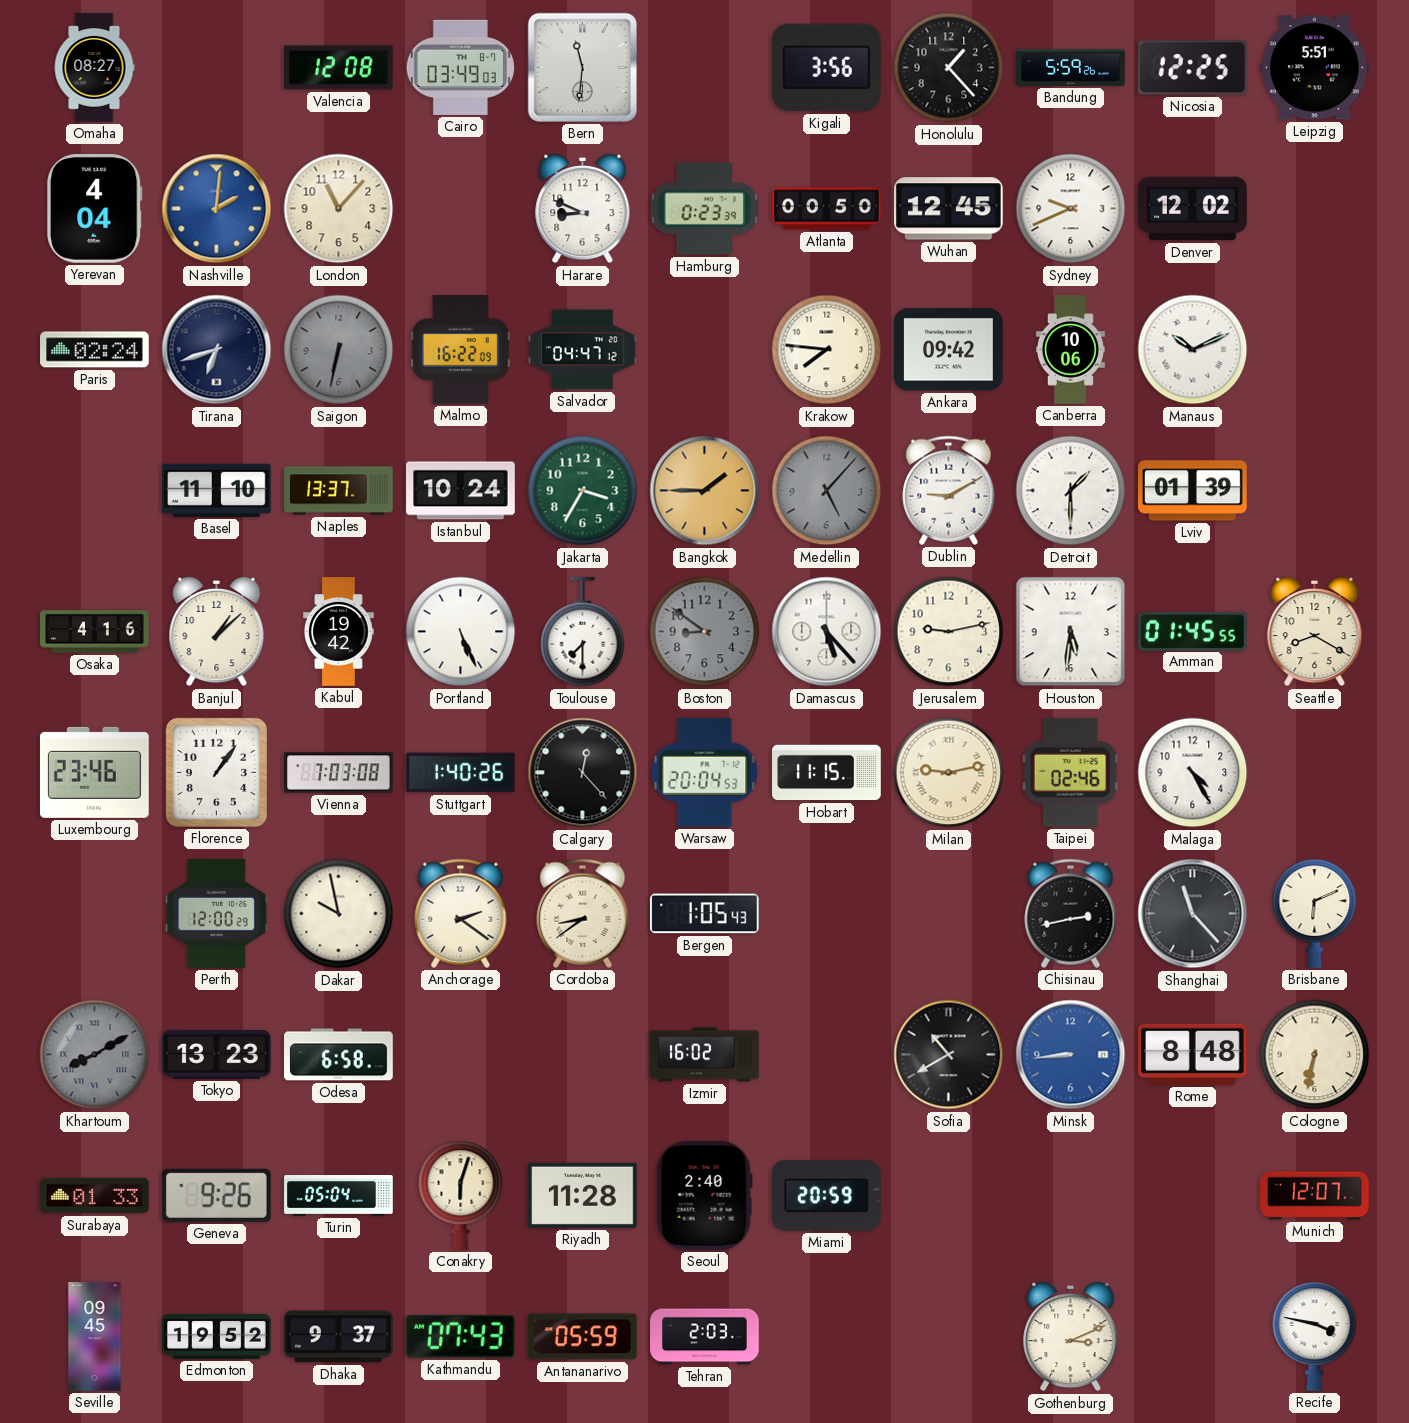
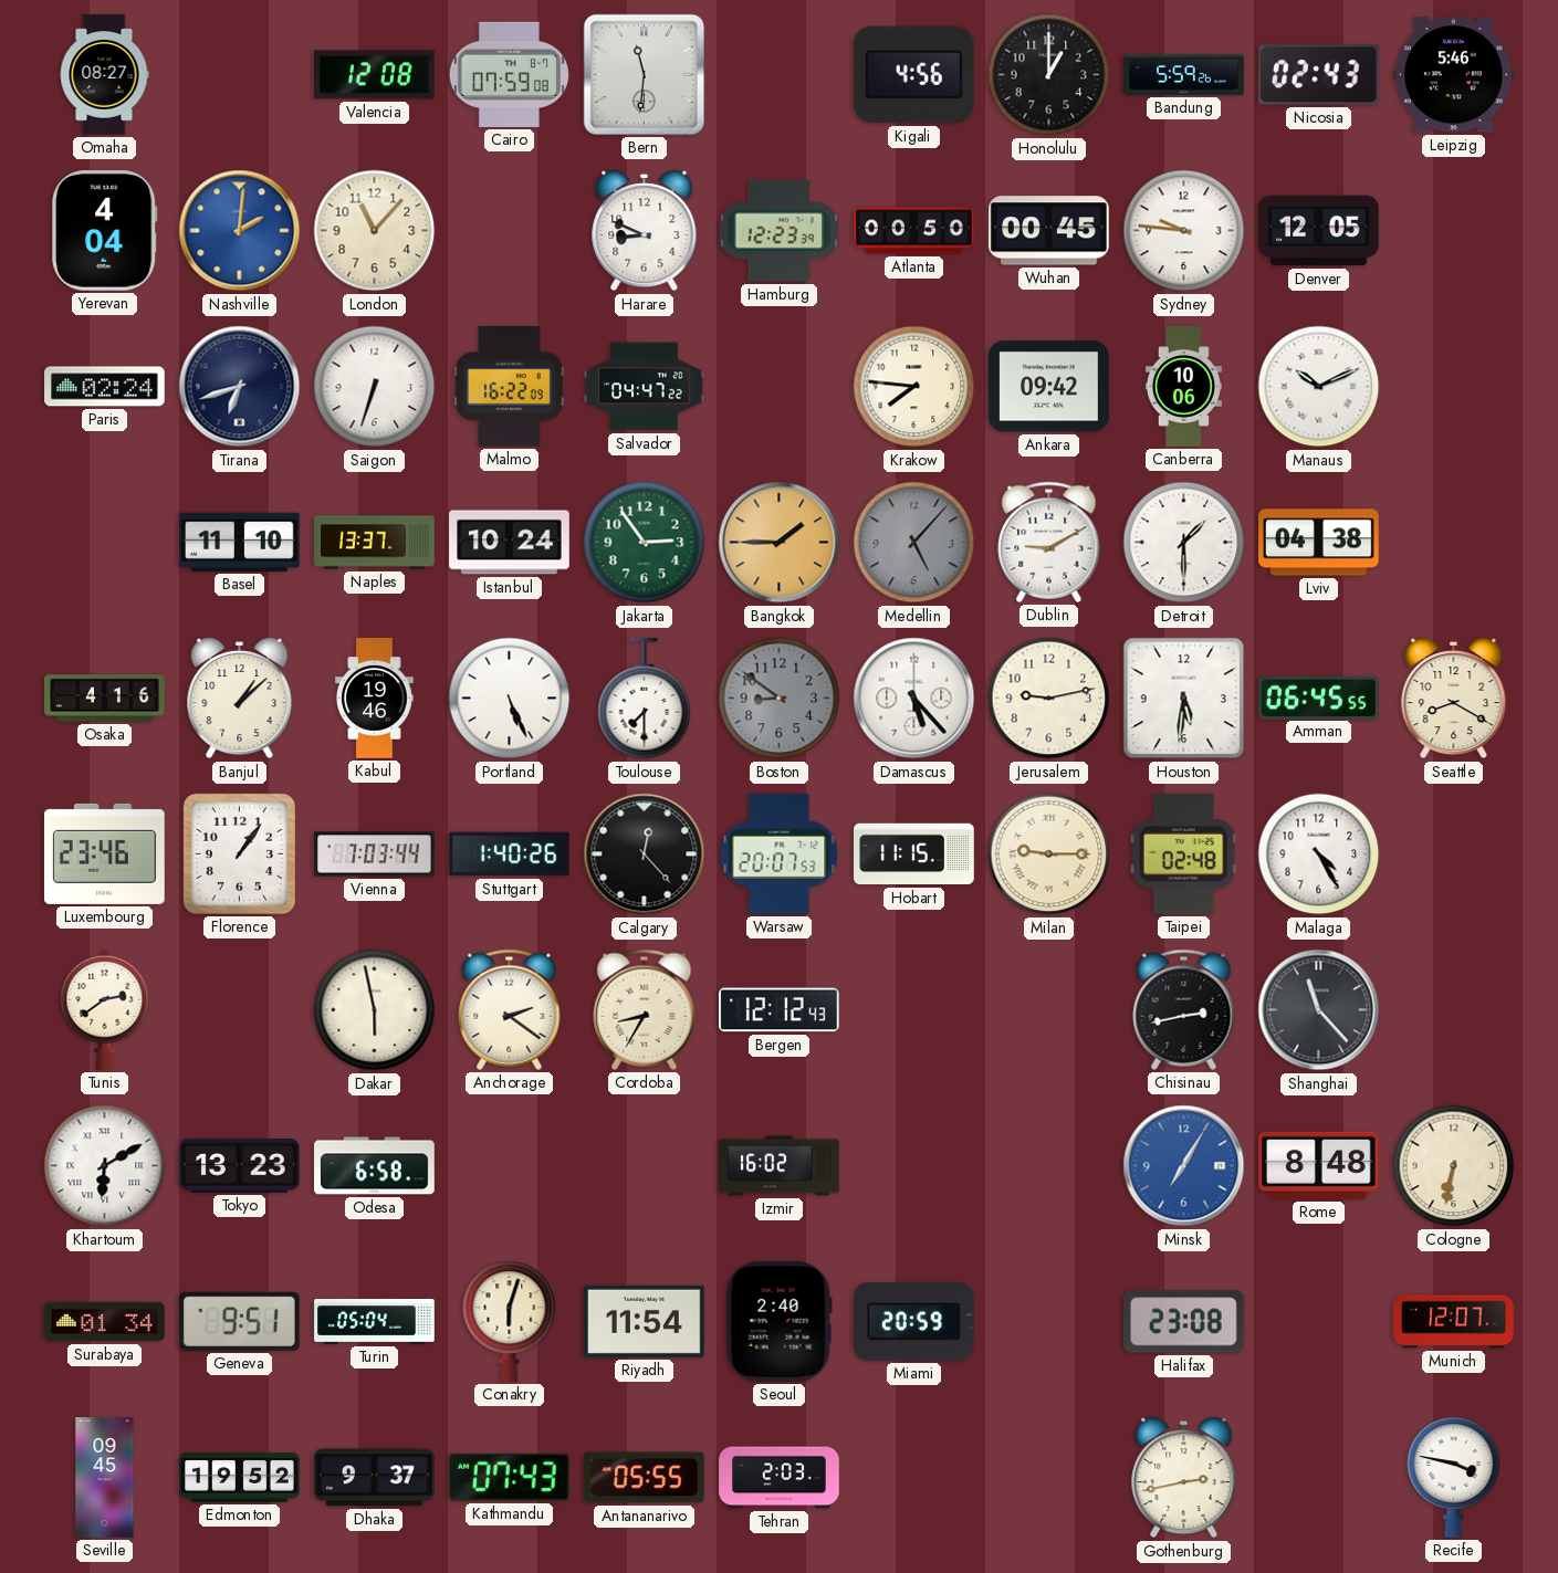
Cairo: 03:49 -> 07:59 (509, 74)
Kigali: 3:56 -> 4:56 (913, 75)
Honolulu: 1:23 -> 1:00 (1049, 75)
Nicosia: 12:25 -> 02:43 (1318, 75)
Leipzig: 5:51 -> 5:46 (1454, 75)
Hamburg: 0:23 -> 12:23 (778, 231)
Wuhan: 12:45 -> 00:45 (1049, 231)
Sydney: 9:41 -> 9:46 (1184, 231)
Denver: 12:02 -> 12:05 (1319, 231)
Saigon: 6:32 -> 6:33 (375, 387)
Saigon dial: grey -> white (375, 387)
Salvador: 04:47:12 -> 04:47:22 (645, 387)
Jakarta: 3:35 -> 2:54 (645, 543)
Lviv: 01:39 -> 04:38 (1319, 543)
Kabul: 19:42 -> 19:46 (375, 699)
Amman: 01:45 -> 06:45 (1319, 698)
Vienna: 7:03:08 -> 7:03:44 (375, 854)
Warsaw: 20:04 -> 20:07 (780, 854)
Milan: 9:13 -> 9:15 (1049, 854)
Taipei: 02:46 -> 02:48 (1183, 854)
Tunis: none -> 2:39 (105, 1009)
Perth: 12:00 -> none (216, 914)
Dakar: 9:58 -> 5:58 (375, 1010)
Cordoba: 8:39 -> 8:35 (645, 1009)
Bergen: 1:05 -> 12:12 (778, 1010)
Brisbane: 6:11 -> none (1315, 913)
Khartoum: 8:10 -> 6:10 (105, 1166)
Khartoum dial: grey -> white (105, 1166)
Sofia: 10:40 -> none (949, 1055)
Minsk: 8:44 -> 7:05 (1184, 1166)
Surabaya: 01:33 -> 01:34 (105, 1322)
Geneva: 9:26 -> 9:51 (240, 1321)
Riyadh: 11:28 -> 11:54 (645, 1321)
Halifax: none -> 23:08 (1183, 1322)
Antananarivo: 05:59 -> 05:55 (644, 1478)
Gothenburg: 3:11 -> 2:43 (1184, 1478)
